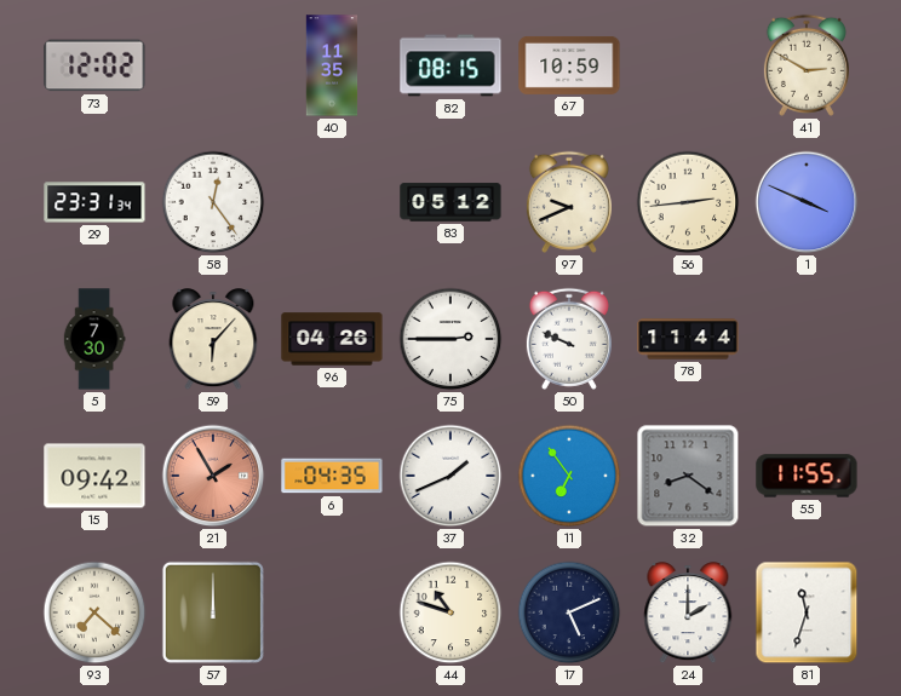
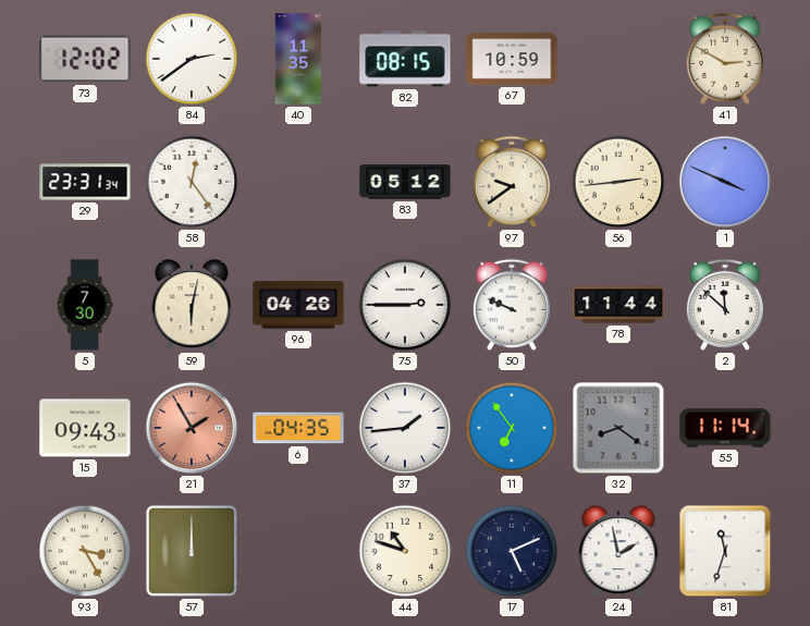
84: none -> 2:39 (192, 59)
97: 9:41 -> 9:39 (512, 182)
59: 6:07 -> 6:02 (192, 306)
2: none -> 11:52 (725, 305)
15: 09:42 -> 09:43 (85, 428)
37: 1:41 -> 1:44 (405, 428)
55: 11:55 -> 11:14 (725, 428)
93: 7:22 -> 3:25 (85, 551)
24: 2:00 -> 1:58 (618, 552)
